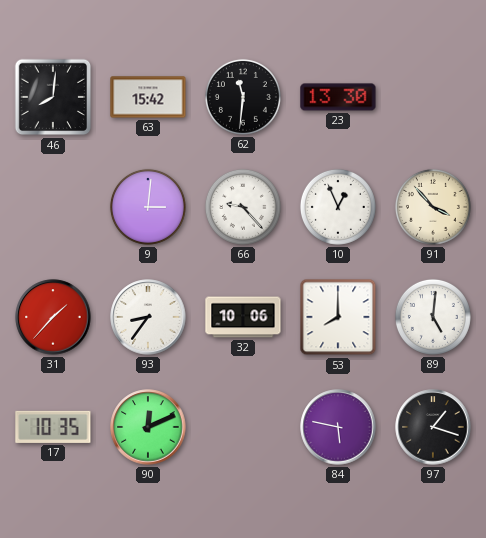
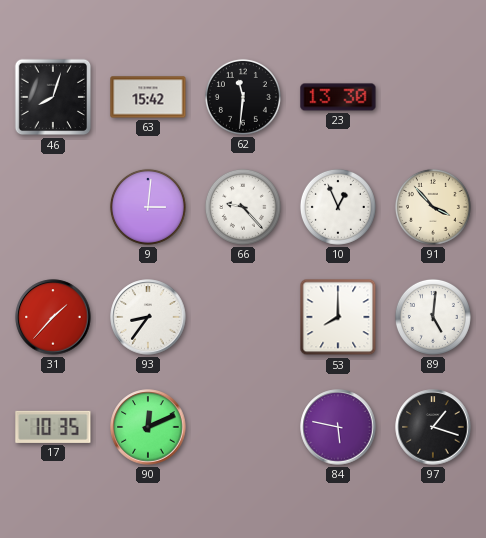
46: 8:01 -> 8:03 (53, 97)
32: 10:06 -> none (243, 317)
